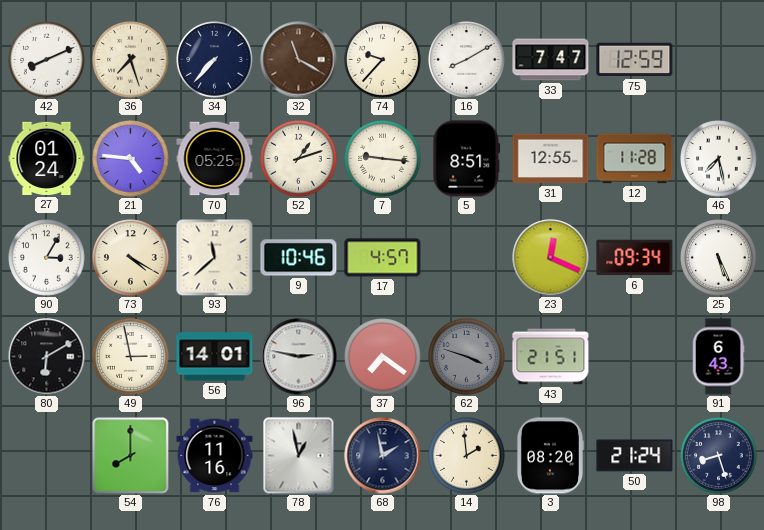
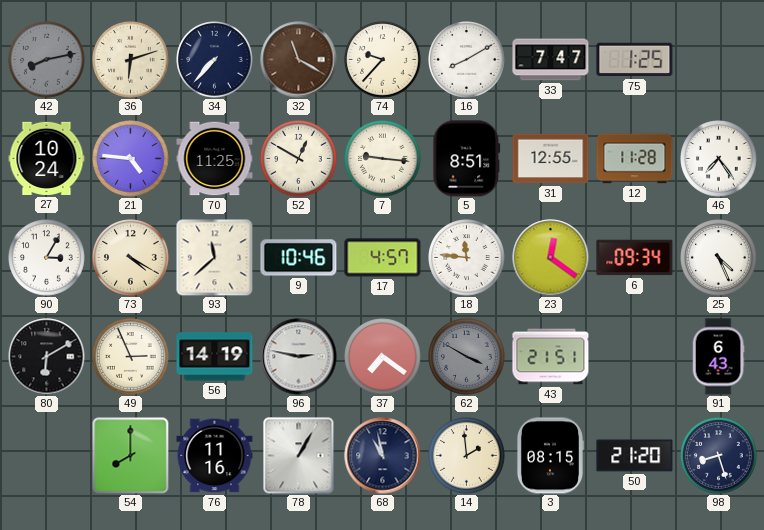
42: 8:11 -> 8:13 (47, 60)
42 dial: white -> grey (47, 60)
36: 7:27 -> 6:12 (131, 60)
75: 12:59 -> 1:25 (635, 60)
27: 01:24 -> 10:24 (47, 158)
70: 05:25 -> 11:25 (215, 159)
52: 1:12 -> 12:50 (299, 159)
46: 7:28 -> 7:24 (719, 159)
18: none -> 11:46 (467, 258)
23: 12:19 -> 12:21 (551, 258)
25: 5:26 -> 4:26 (719, 258)
49: 2:58 -> 2:56 (131, 357)
56: 14:01 -> 14:19 (215, 357)
62: 3:48 -> 3:50 (467, 357)
78: 12:58 -> 1:05 (299, 456)
68: 1:58 -> 10:58 (383, 456)
3: 08:20 -> 08:15 (550, 456)
50: 21:24 -> 21:20 (635, 456)
